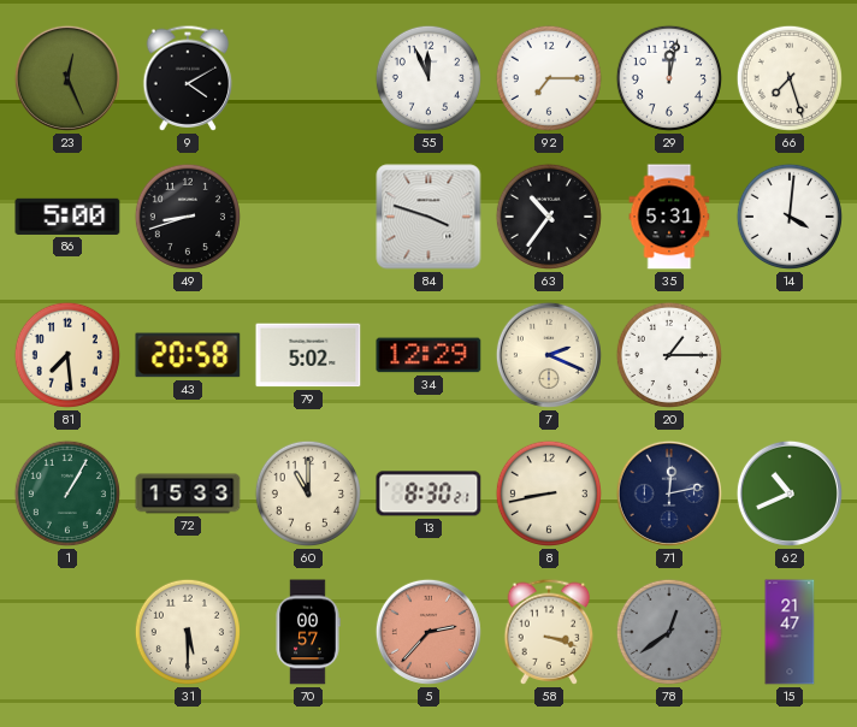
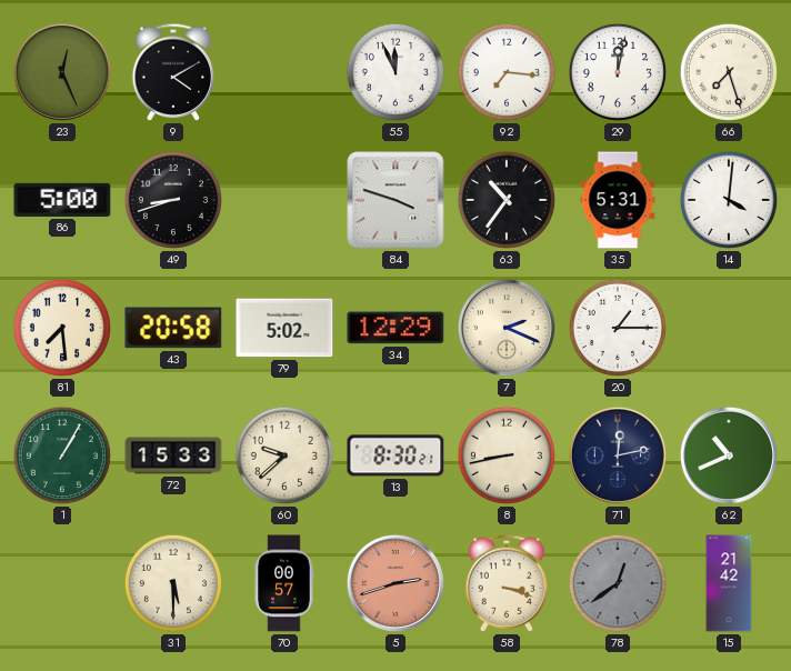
92: 7:15 -> 7:16 (507, 72)
60: 11:00 -> 9:38 (284, 455)
5: 2:37 -> 2:42 (395, 583)
15: 21:47 -> 21:42 (729, 583)
